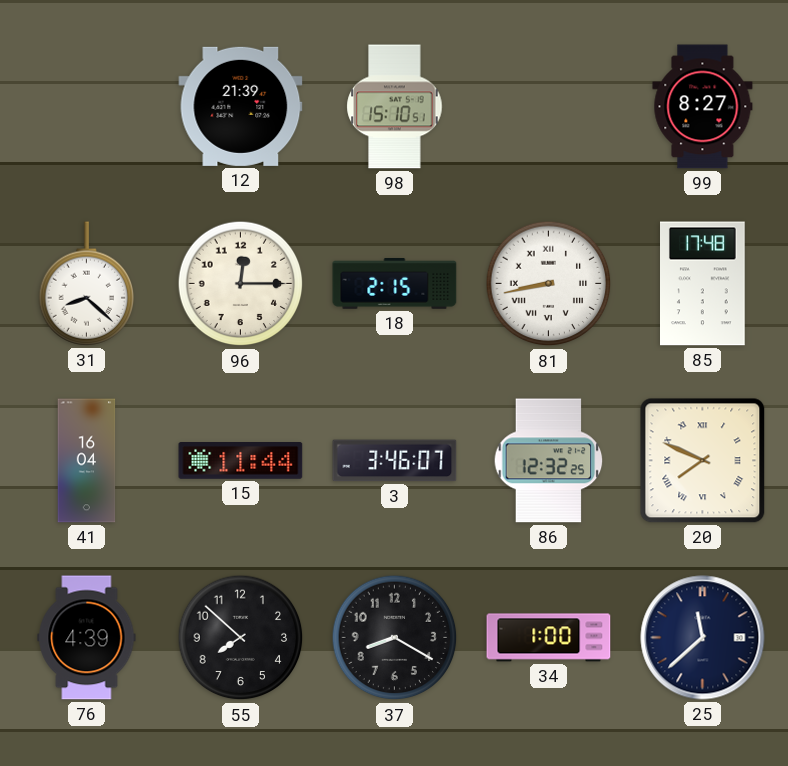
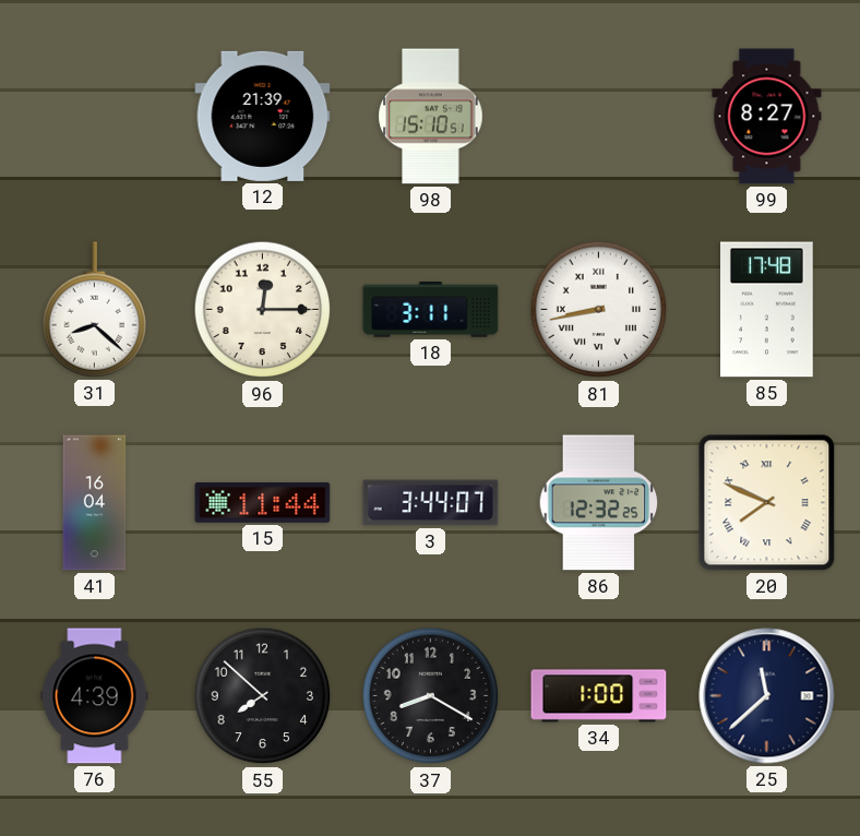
18: 2:15 -> 3:11 (431, 310)
3: 3:46 -> 3:44 (431, 503)
